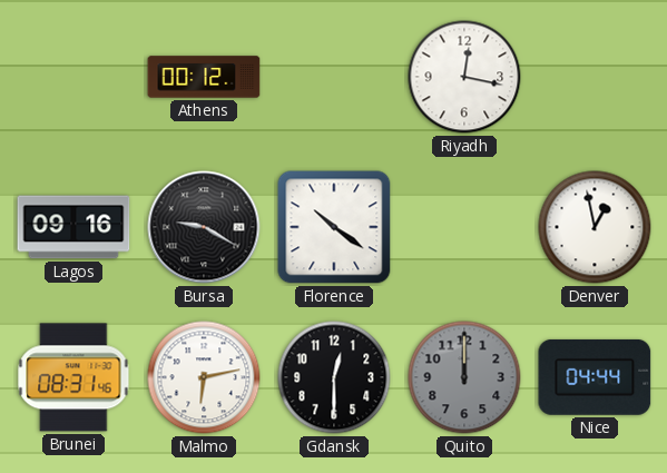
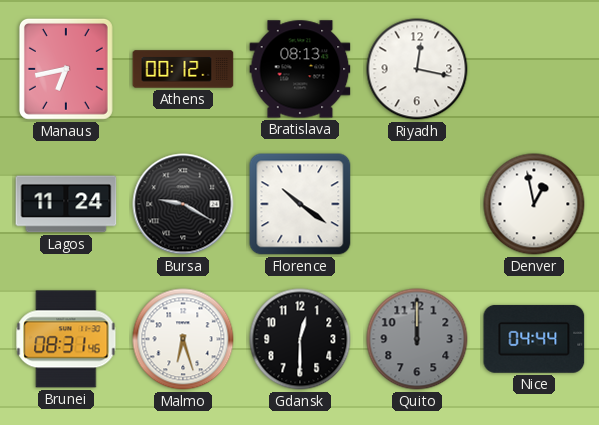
Manaus: none -> 6:43 (66, 69)
Bratislava: none -> 08:13 (300, 69)
Lagos: 09:16 -> 11:24 (66, 204)
Malmo: 6:13 -> 6:27 (183, 339)
